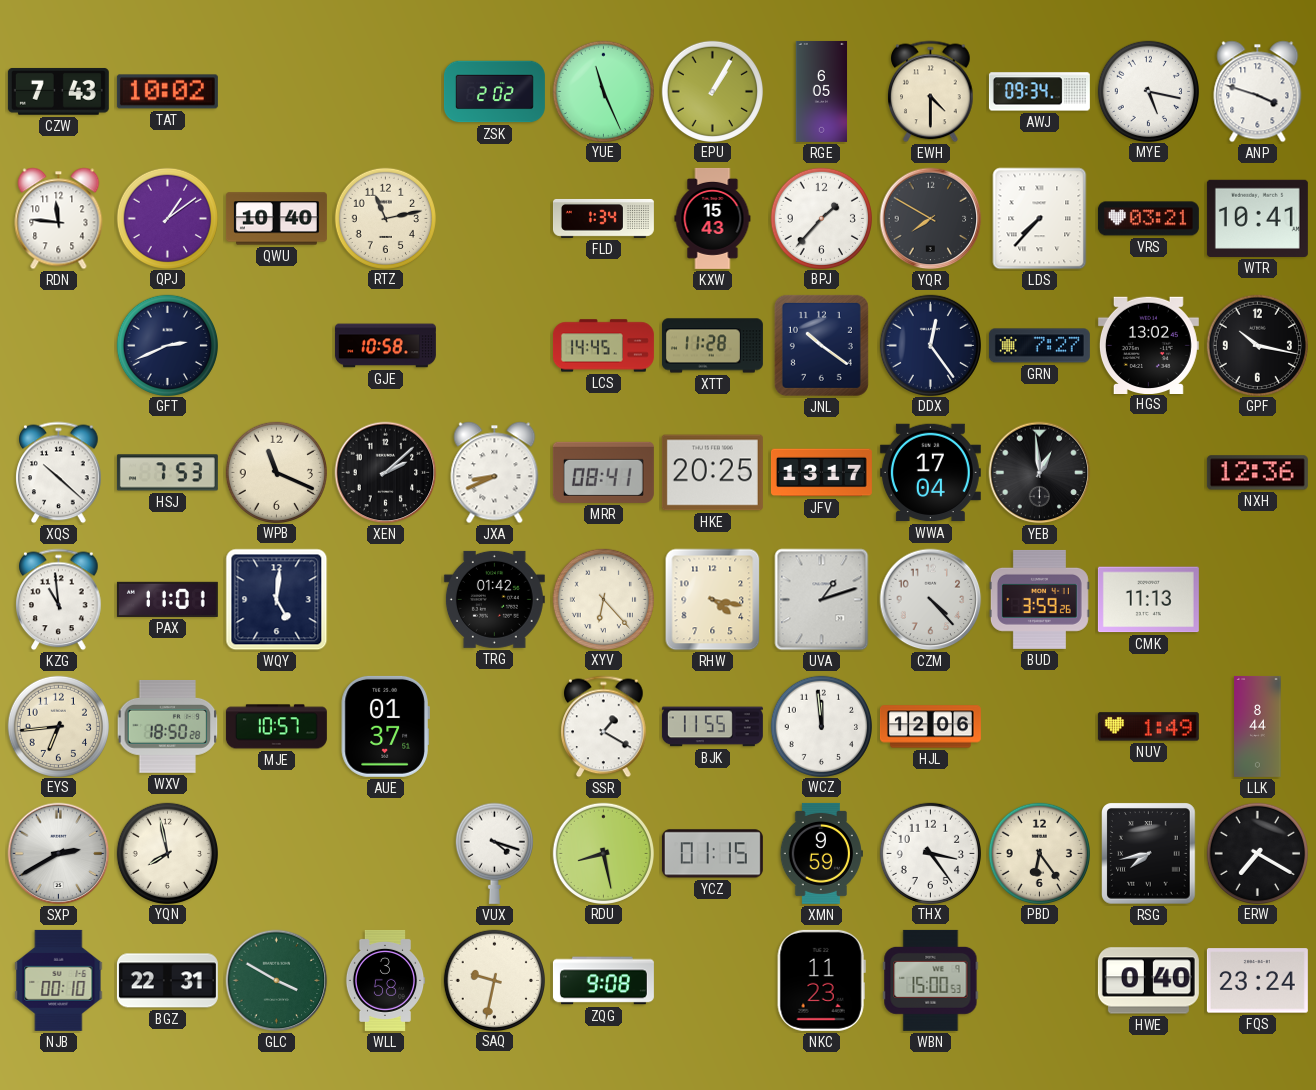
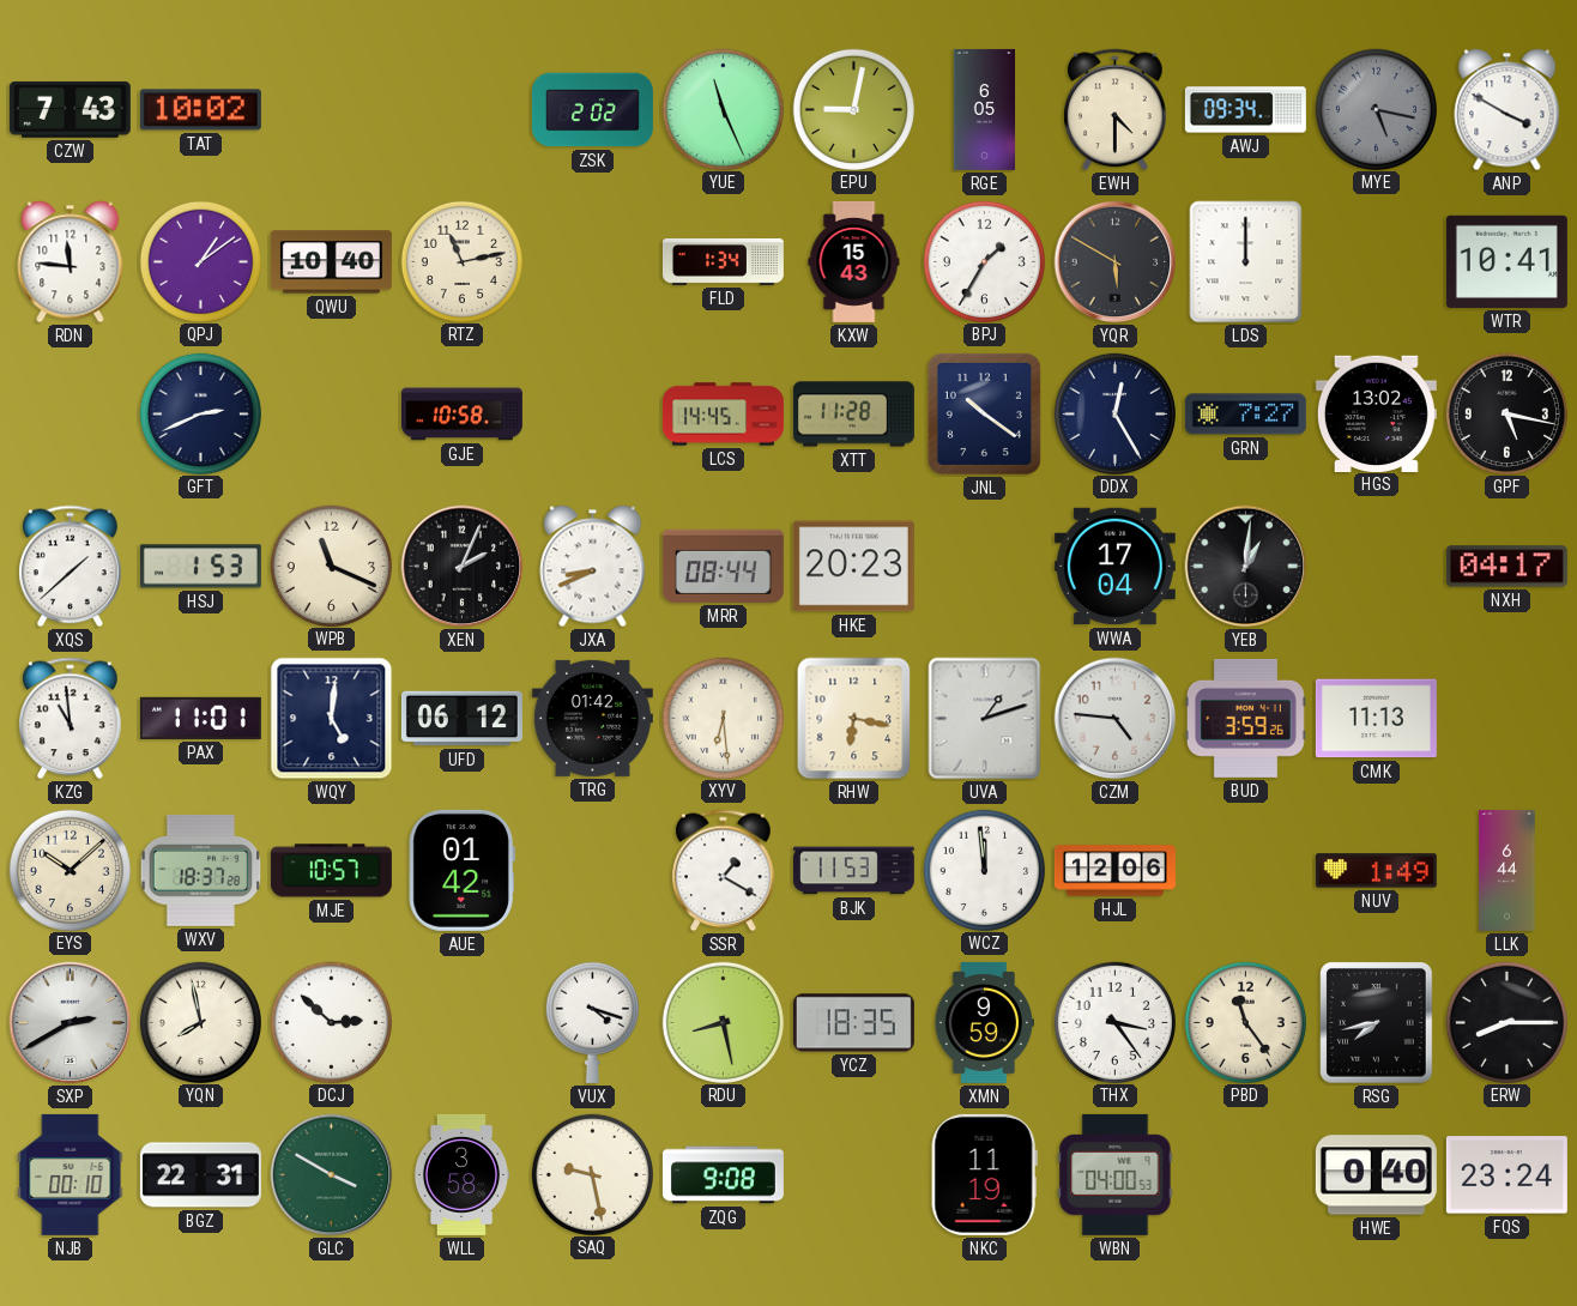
EPU: 1:05 -> 9:02 (853, 109)
MYE dial: white -> grey (1376, 109)
ANP: 3:48 -> 3:50 (1507, 110)
BPJ: 1:37 -> 1:35 (984, 261)
YQR: 7:50 -> 5:50 (1116, 262)
LDS: 7:37 -> 12:00 (1246, 262)
VRS: 03:21 -> none (1148, 219)
DDX: 12:24 -> 12:25 (1114, 413)
GPF: 10:17 -> 5:17 (1506, 413)
XQS: 10:22 -> 1:38 (71, 567)
HSJ: 7:53 -> 1:53 (200, 567)
XEN: 2:08 -> 2:04 (463, 567)
MRR: 08:41 -> 08:44 (723, 566)
HKE: 20:25 -> 20:23 (853, 567)
JFV: 13:17 -> none (821, 473)
YEB: 12:59 -> 1:01 (1246, 567)
NXH: 12:36 -> 04:17 (1506, 567)
UFD: none -> 06:12 (461, 719)
XYV: 6:23 -> 6:29 (723, 718)
RHW: 4:17 -> 6:17 (854, 719)
CZM: 4:23 -> 4:46 (1116, 719)
EYS: 6:44 -> 10:08 (70, 870)
WXV: 18:50 -> 18:37 (201, 870)
AUE: 01:37 -> 01:42 (461, 870)
BJK: 11:55 -> 11:53 (853, 871)
LLK: 8:44 -> 6:44 (1507, 870)
DCJ: none -> 2:52 (331, 1022)
YCZ: 01:15 -> 18:35 (853, 1023)
PBD: 6:24 -> 11:24 (1245, 1022)
ERW: 7:20 -> 8:15 (1506, 1022)
SAQ: 9:32 -> 9:28 (592, 1174)
NKC: 11:23 -> 11:19 (984, 1174)
WBN: 15:00 -> 04:00 (1116, 1174)
